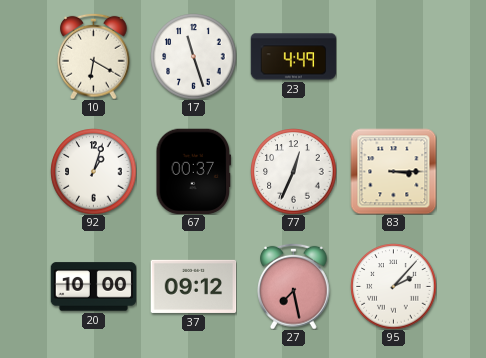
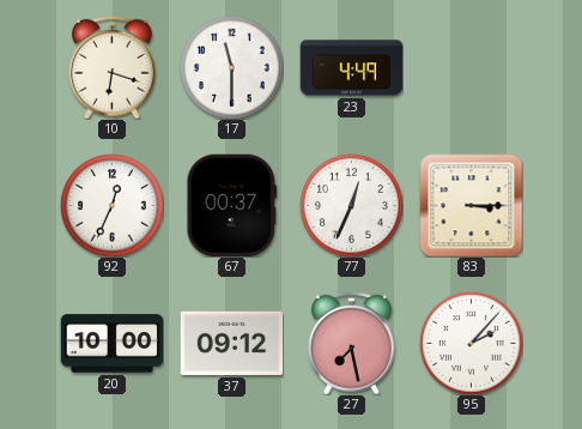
10: 6:20 -> 6:18 (113, 67)
17: 11:27 -> 11:30 (231, 67)
92: 1:03 -> 12:34 (111, 205)
